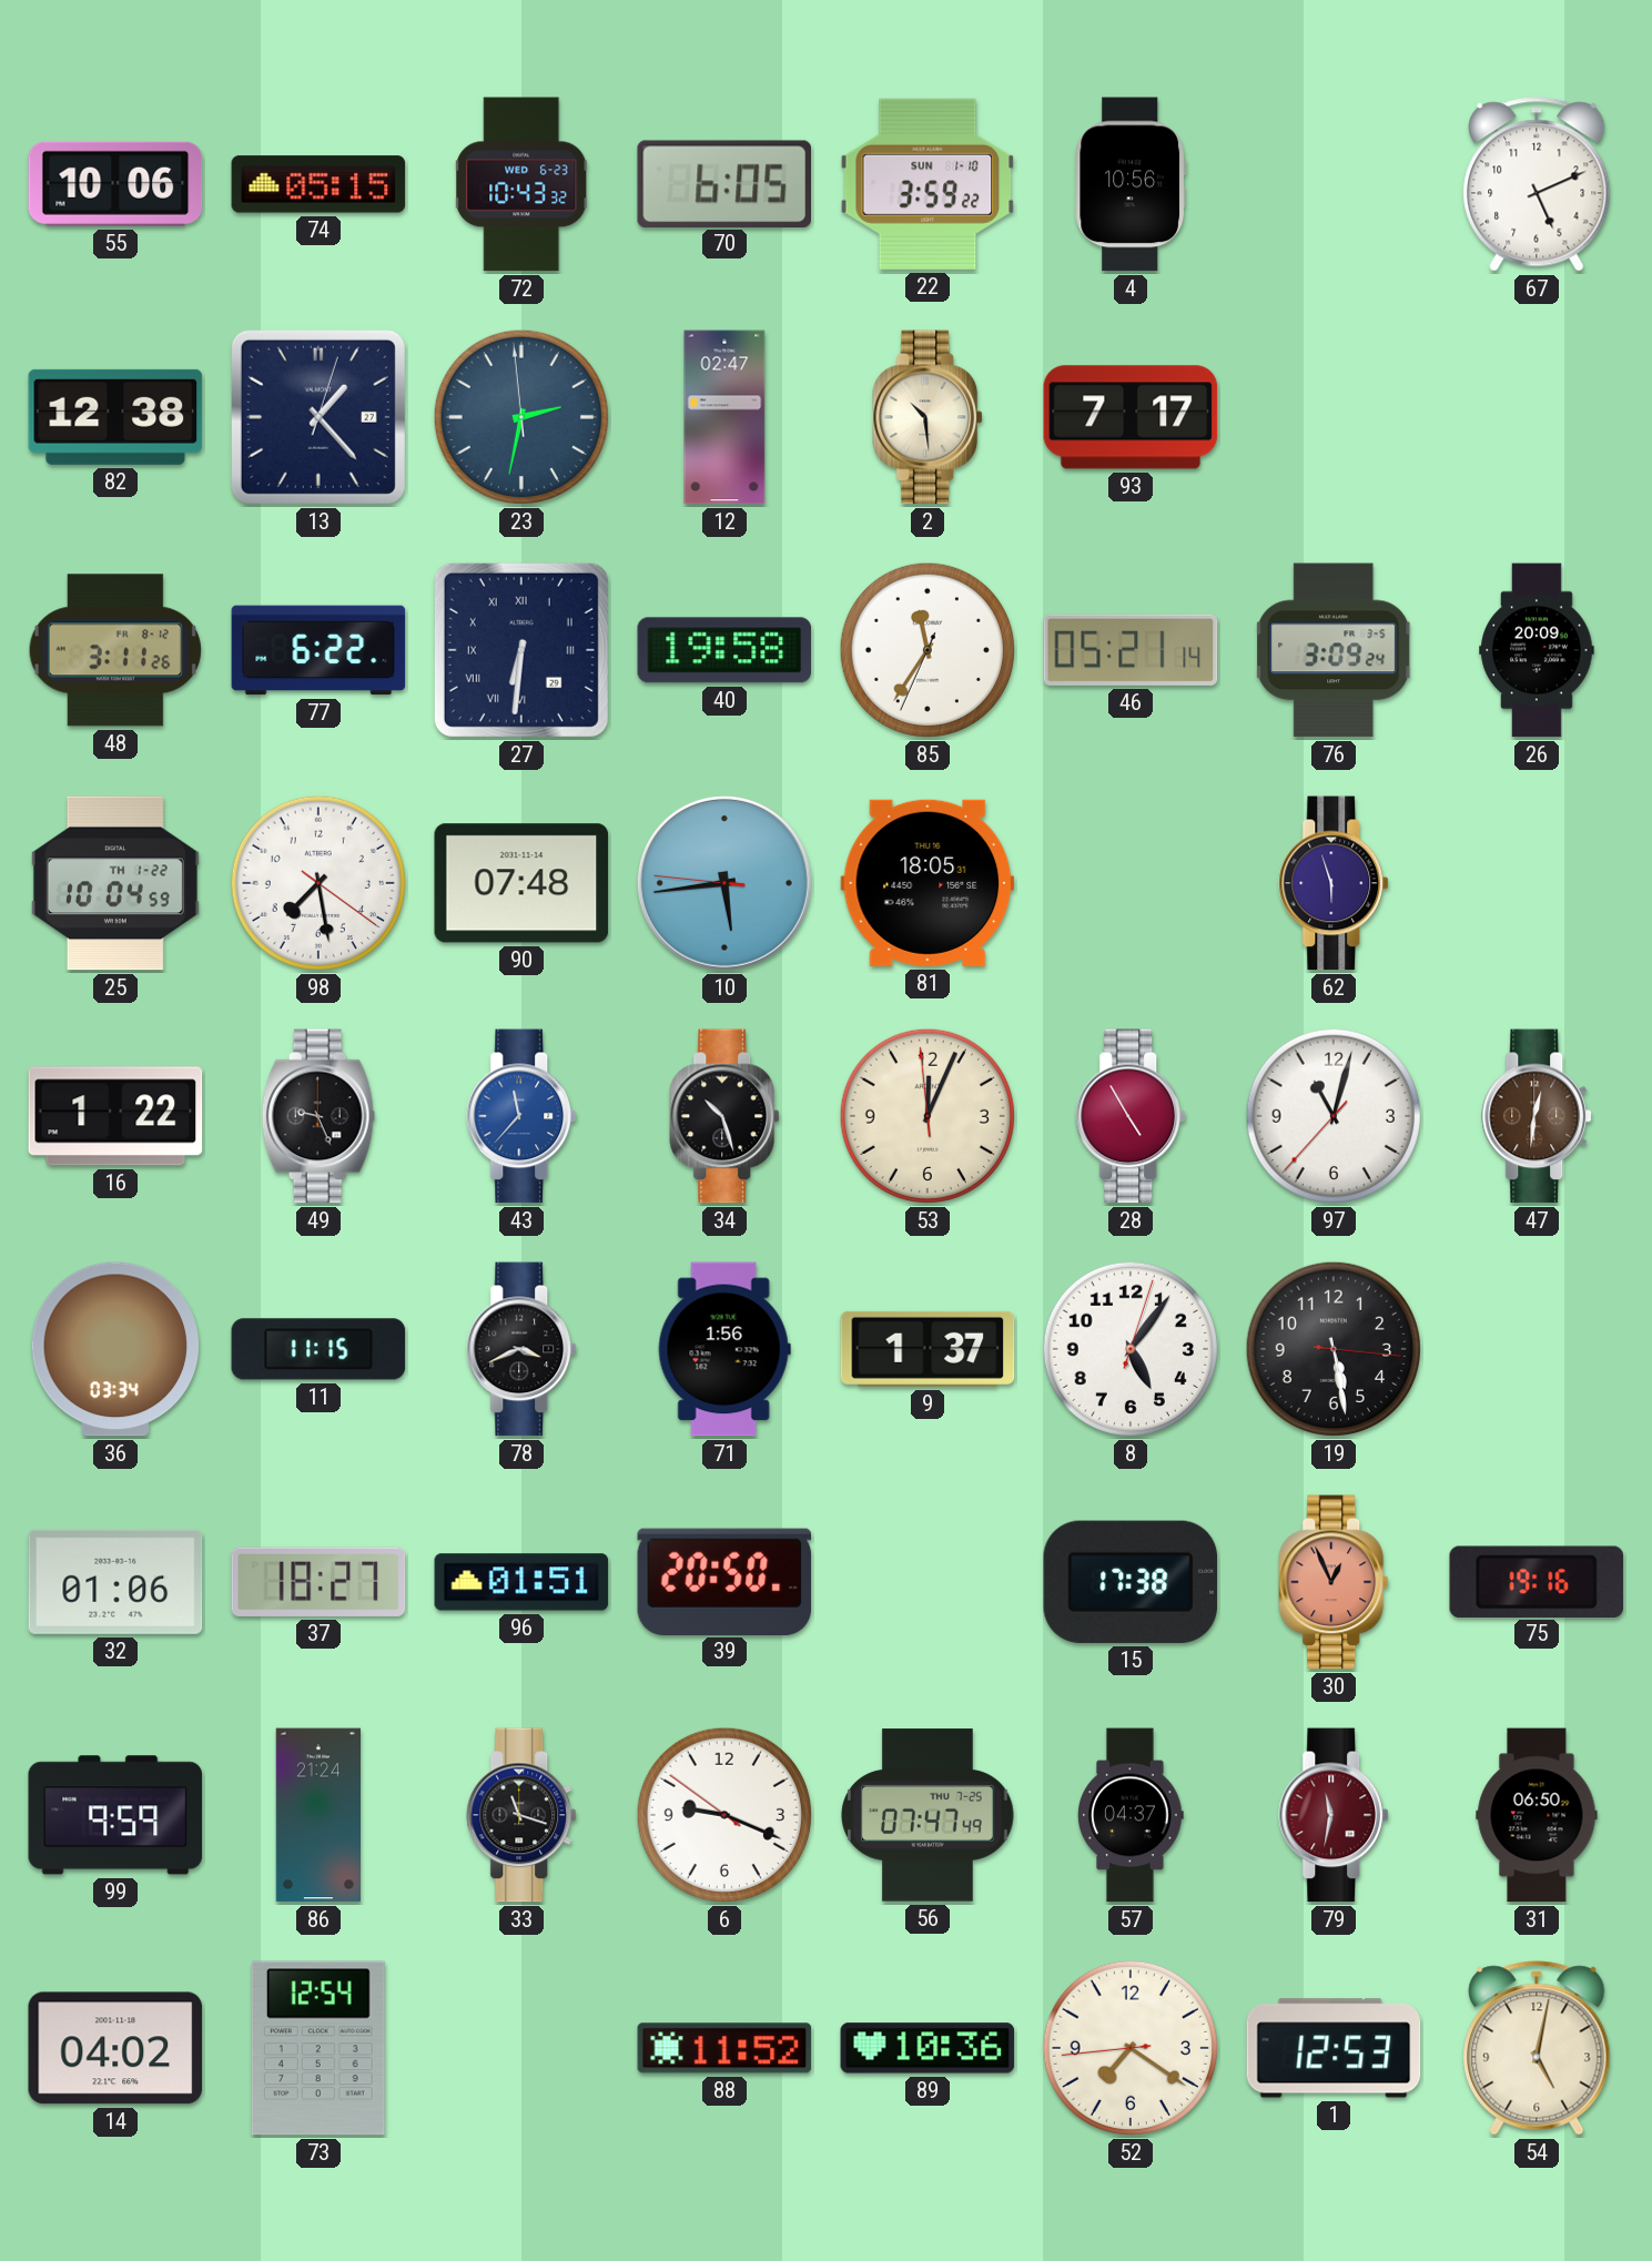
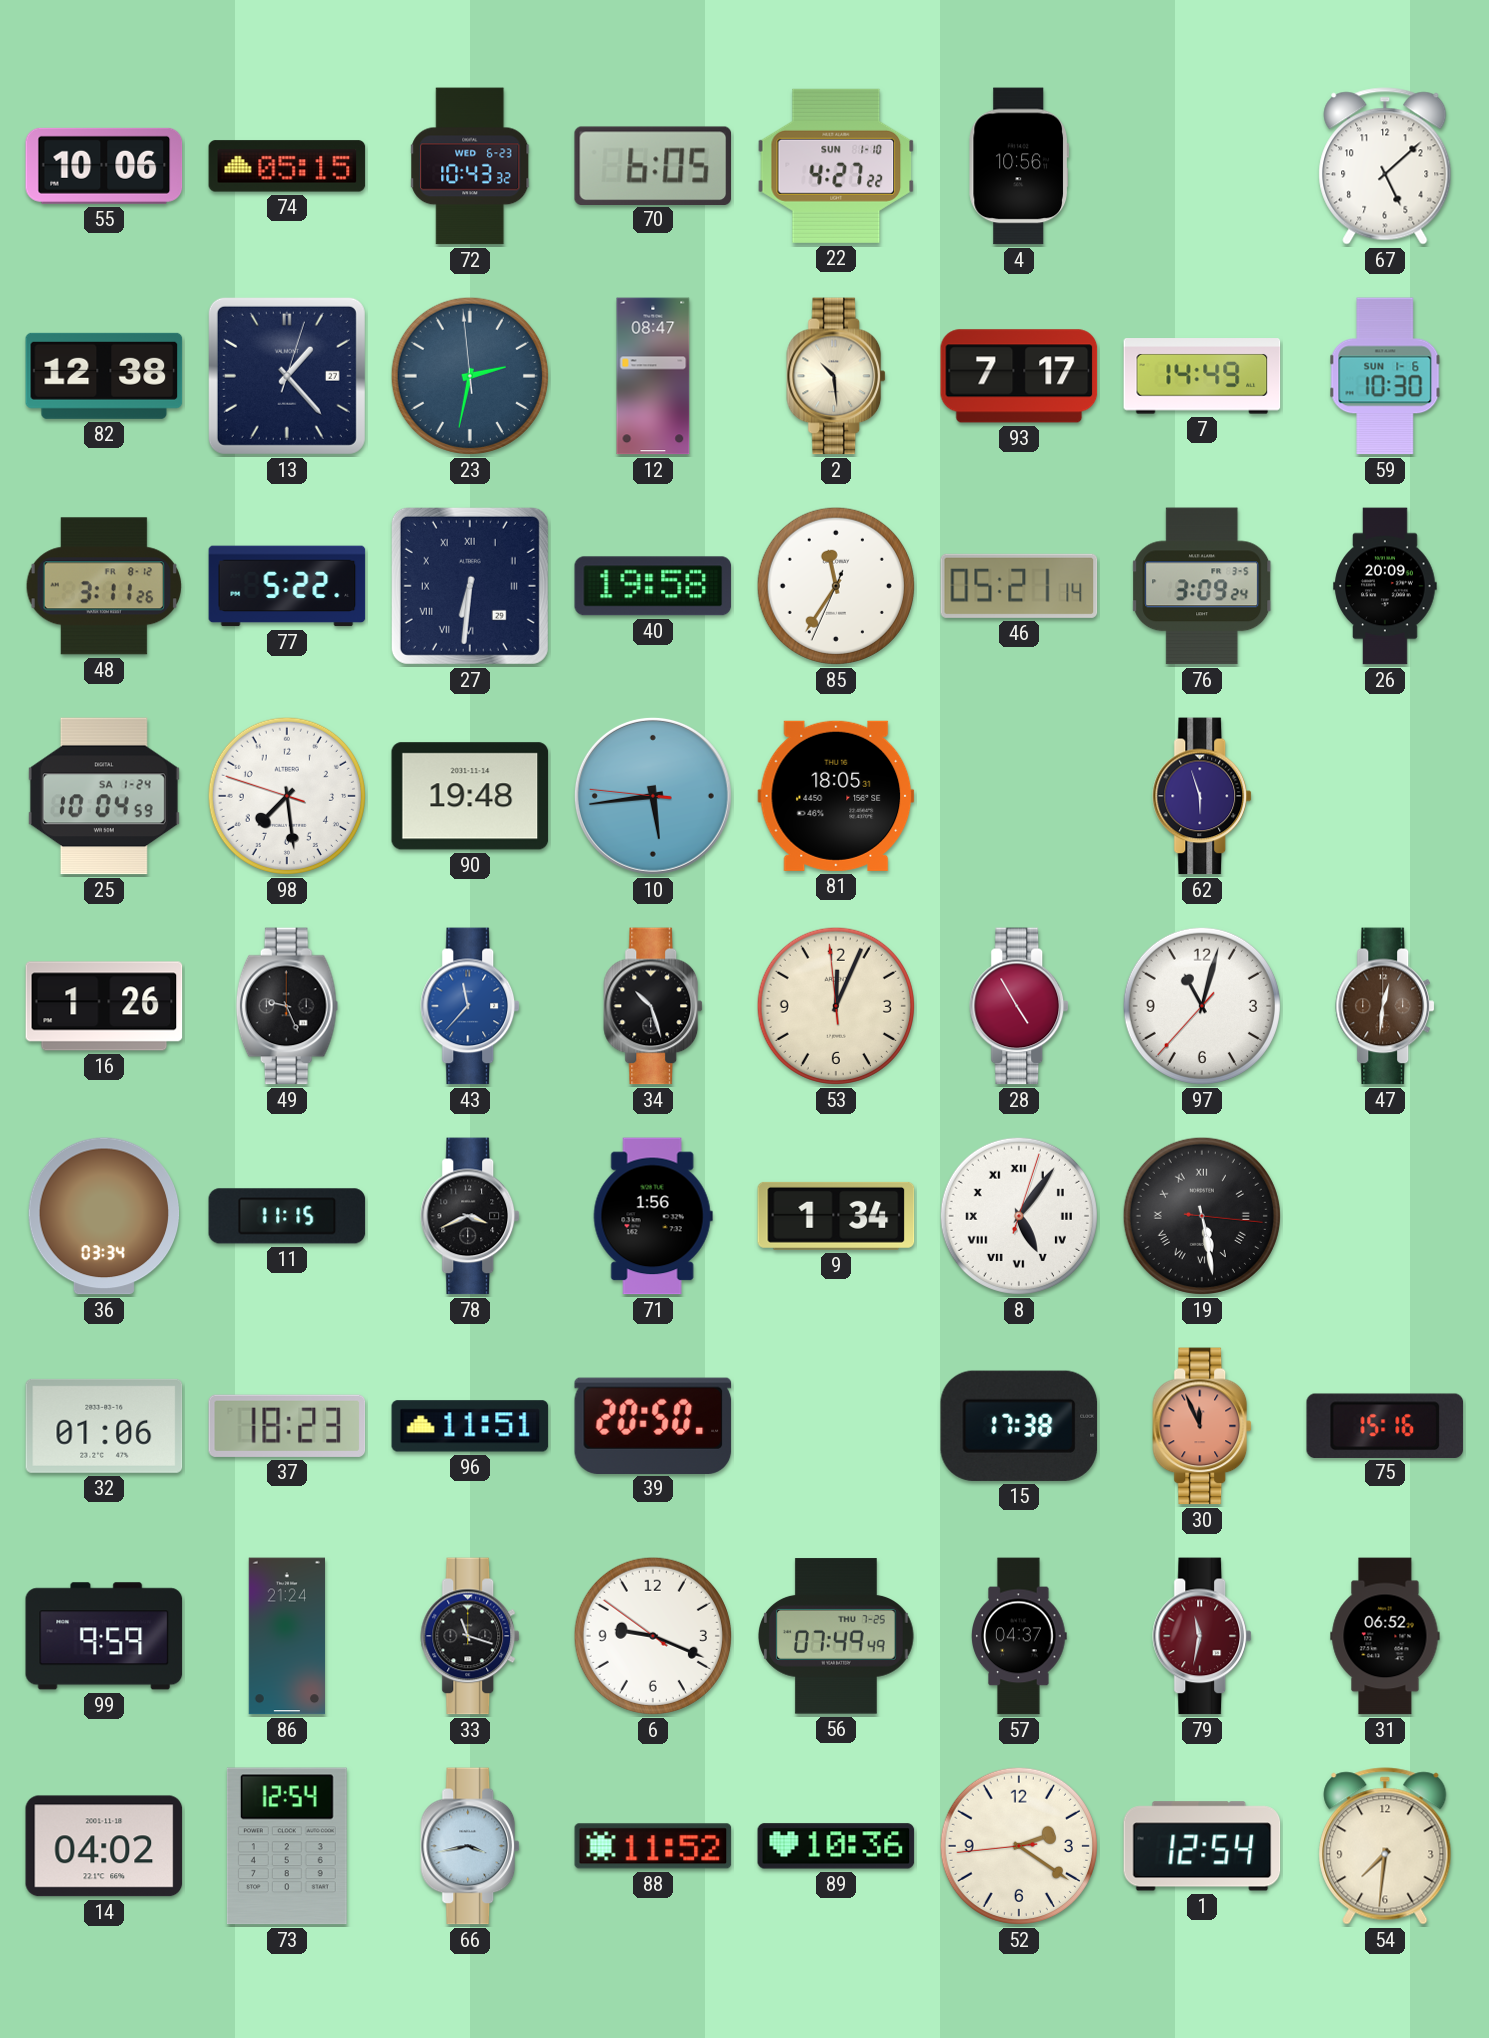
22: 3:59 -> 4:27 (836, 166)
67: 5:11 -> 5:08 (1385, 166)
12: 02:47 -> 08:47 (653, 376)
7: none -> 14:49 (1202, 376)
59: none -> 10:30 (1385, 376)
77: 6:22 -> 5:22 (287, 586)
25 date: TH 1-22 -> SA 1-24 (104, 796)
98: 7:28:21 -> 7:28:48 (287, 796)
90: 07:48 -> 19:48 (470, 796)
16: 1:22 -> 1:26 (104, 1006)
9: 1:37 -> 1:34 (836, 1216)
8 numerals: Arabic -> Roman (1019, 1216)
19 numerals: Arabic -> Roman (1202, 1216)
37: 18:27 -> 18:23 (287, 1426)
96: 01:51 -> 11:51 (470, 1426)
30: 12:56 -> 11:56 (1203, 1426)
75: 19:16 -> 15:16 (1385, 1425)
56: 07:47 -> 07:49 (837, 1636)
31: 06:50 -> 06:52 (1385, 1636)
66: none -> 3:43 (471, 1846)
52: 7:20 -> 2:20 (1019, 1846)
1: 12:53 -> 12:54 (1202, 1846)
54: 5:02 -> 7:31 (1385, 1846)
